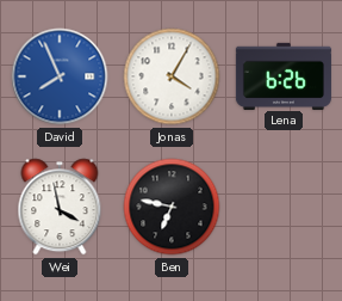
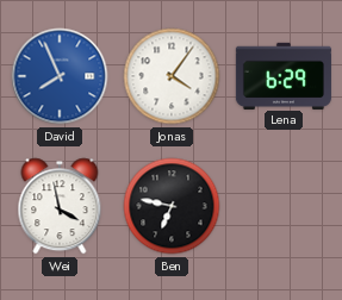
Jonas: 4:05 -> 4:06 (172, 76)
Lena: 6:26 -> 6:29 (284, 75)
